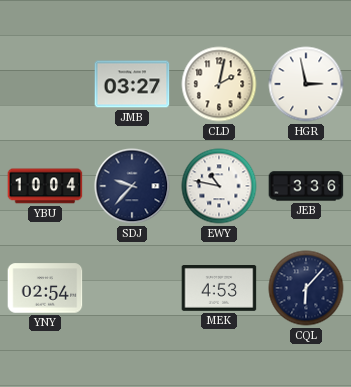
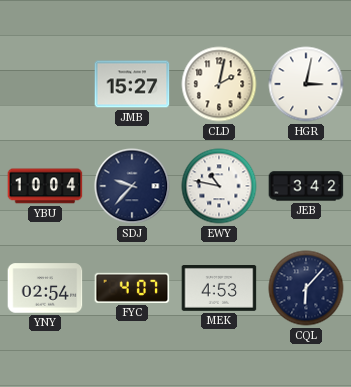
JMB: 03:27 -> 15:27 (132, 84)
HGR: 2:58 -> 3:02 (306, 84)
JEB: 3:36 -> 3:42 (306, 186)
FYC: none -> 4:07 (132, 288)
